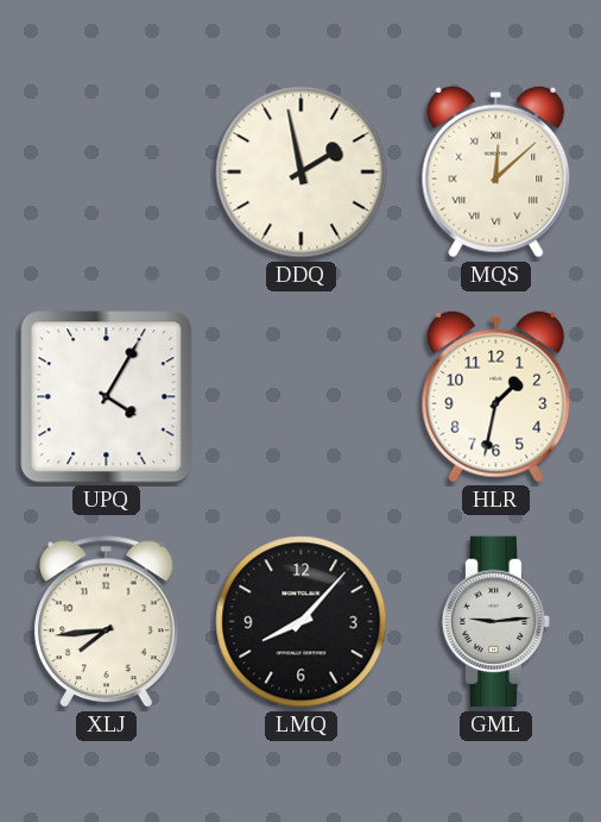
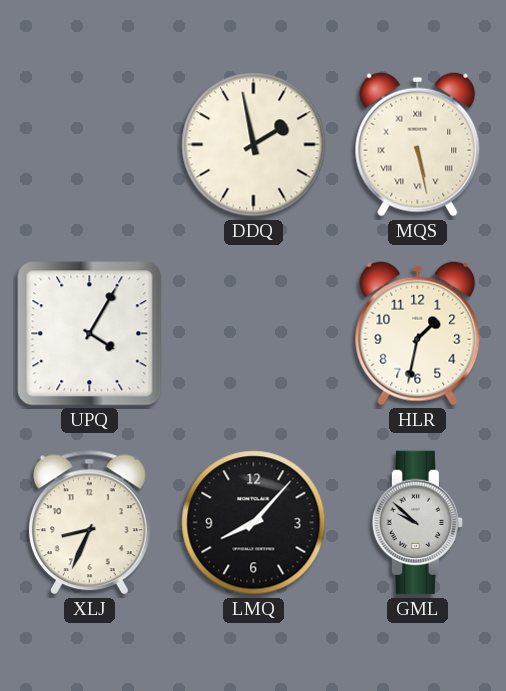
MQS: 12:08 -> 5:28 (418, 144)
XLJ: 7:44 -> 8:34 (89, 523)
GML: 9:14 -> 9:52 (418, 523)
